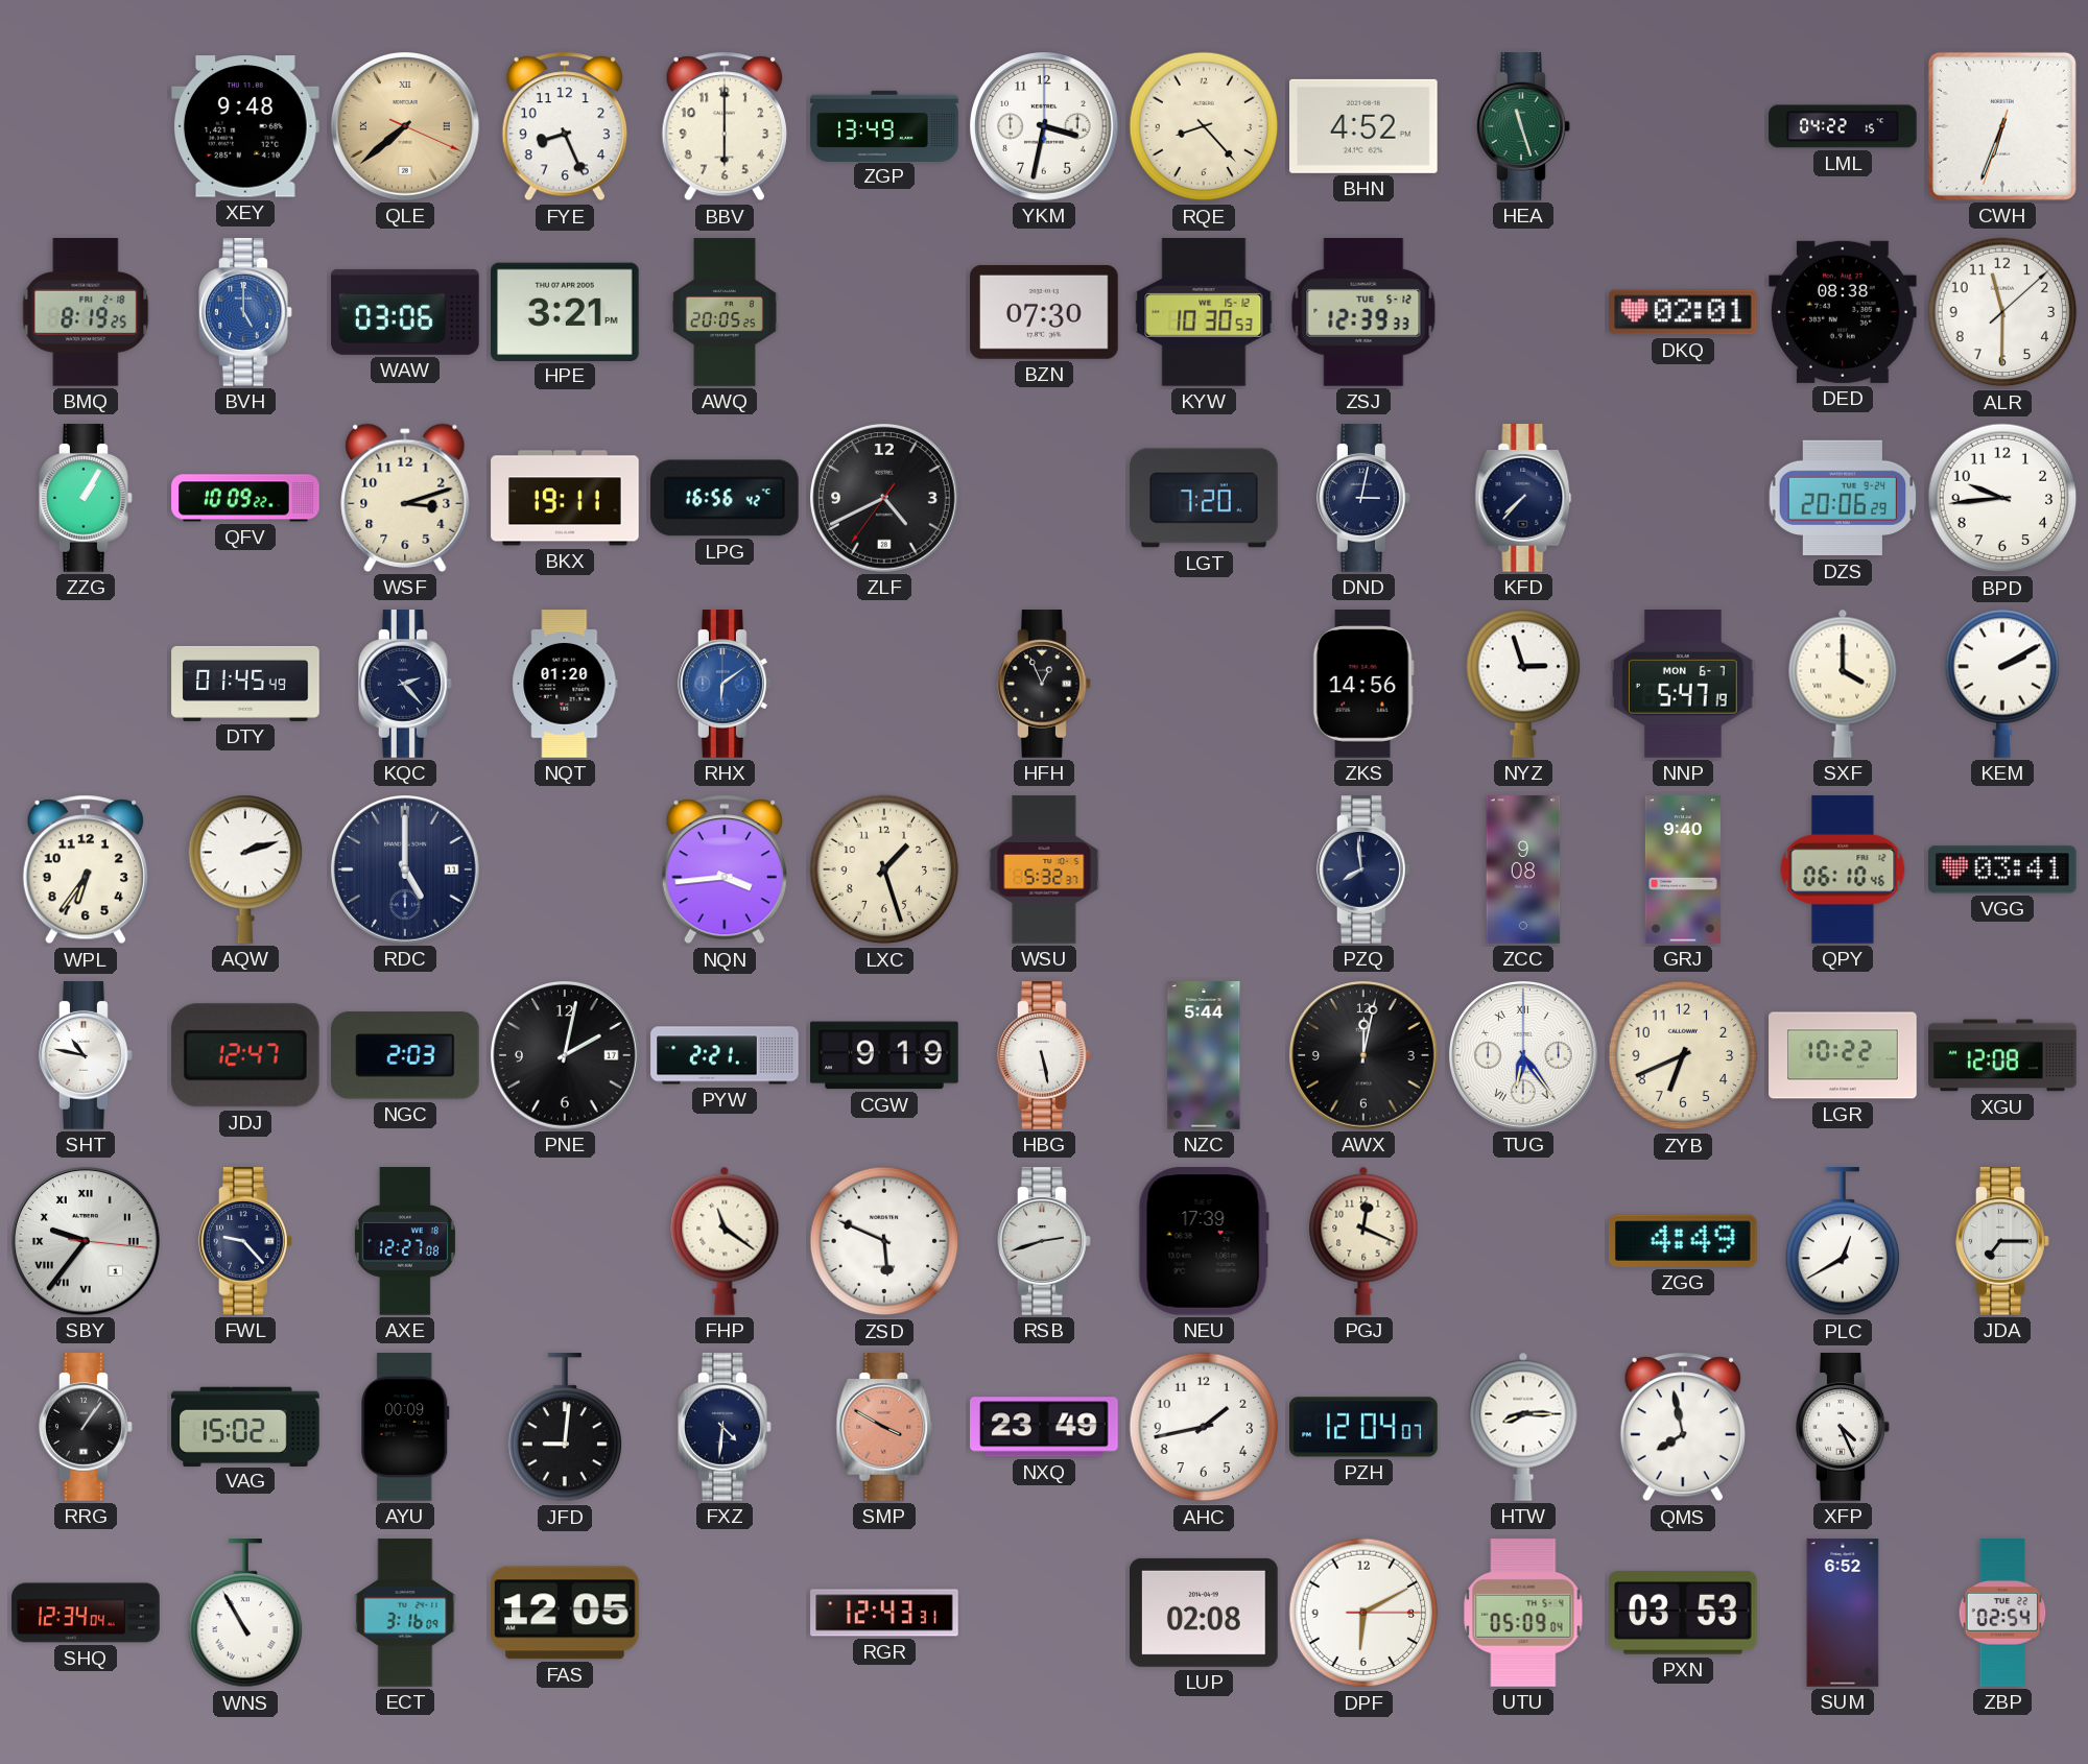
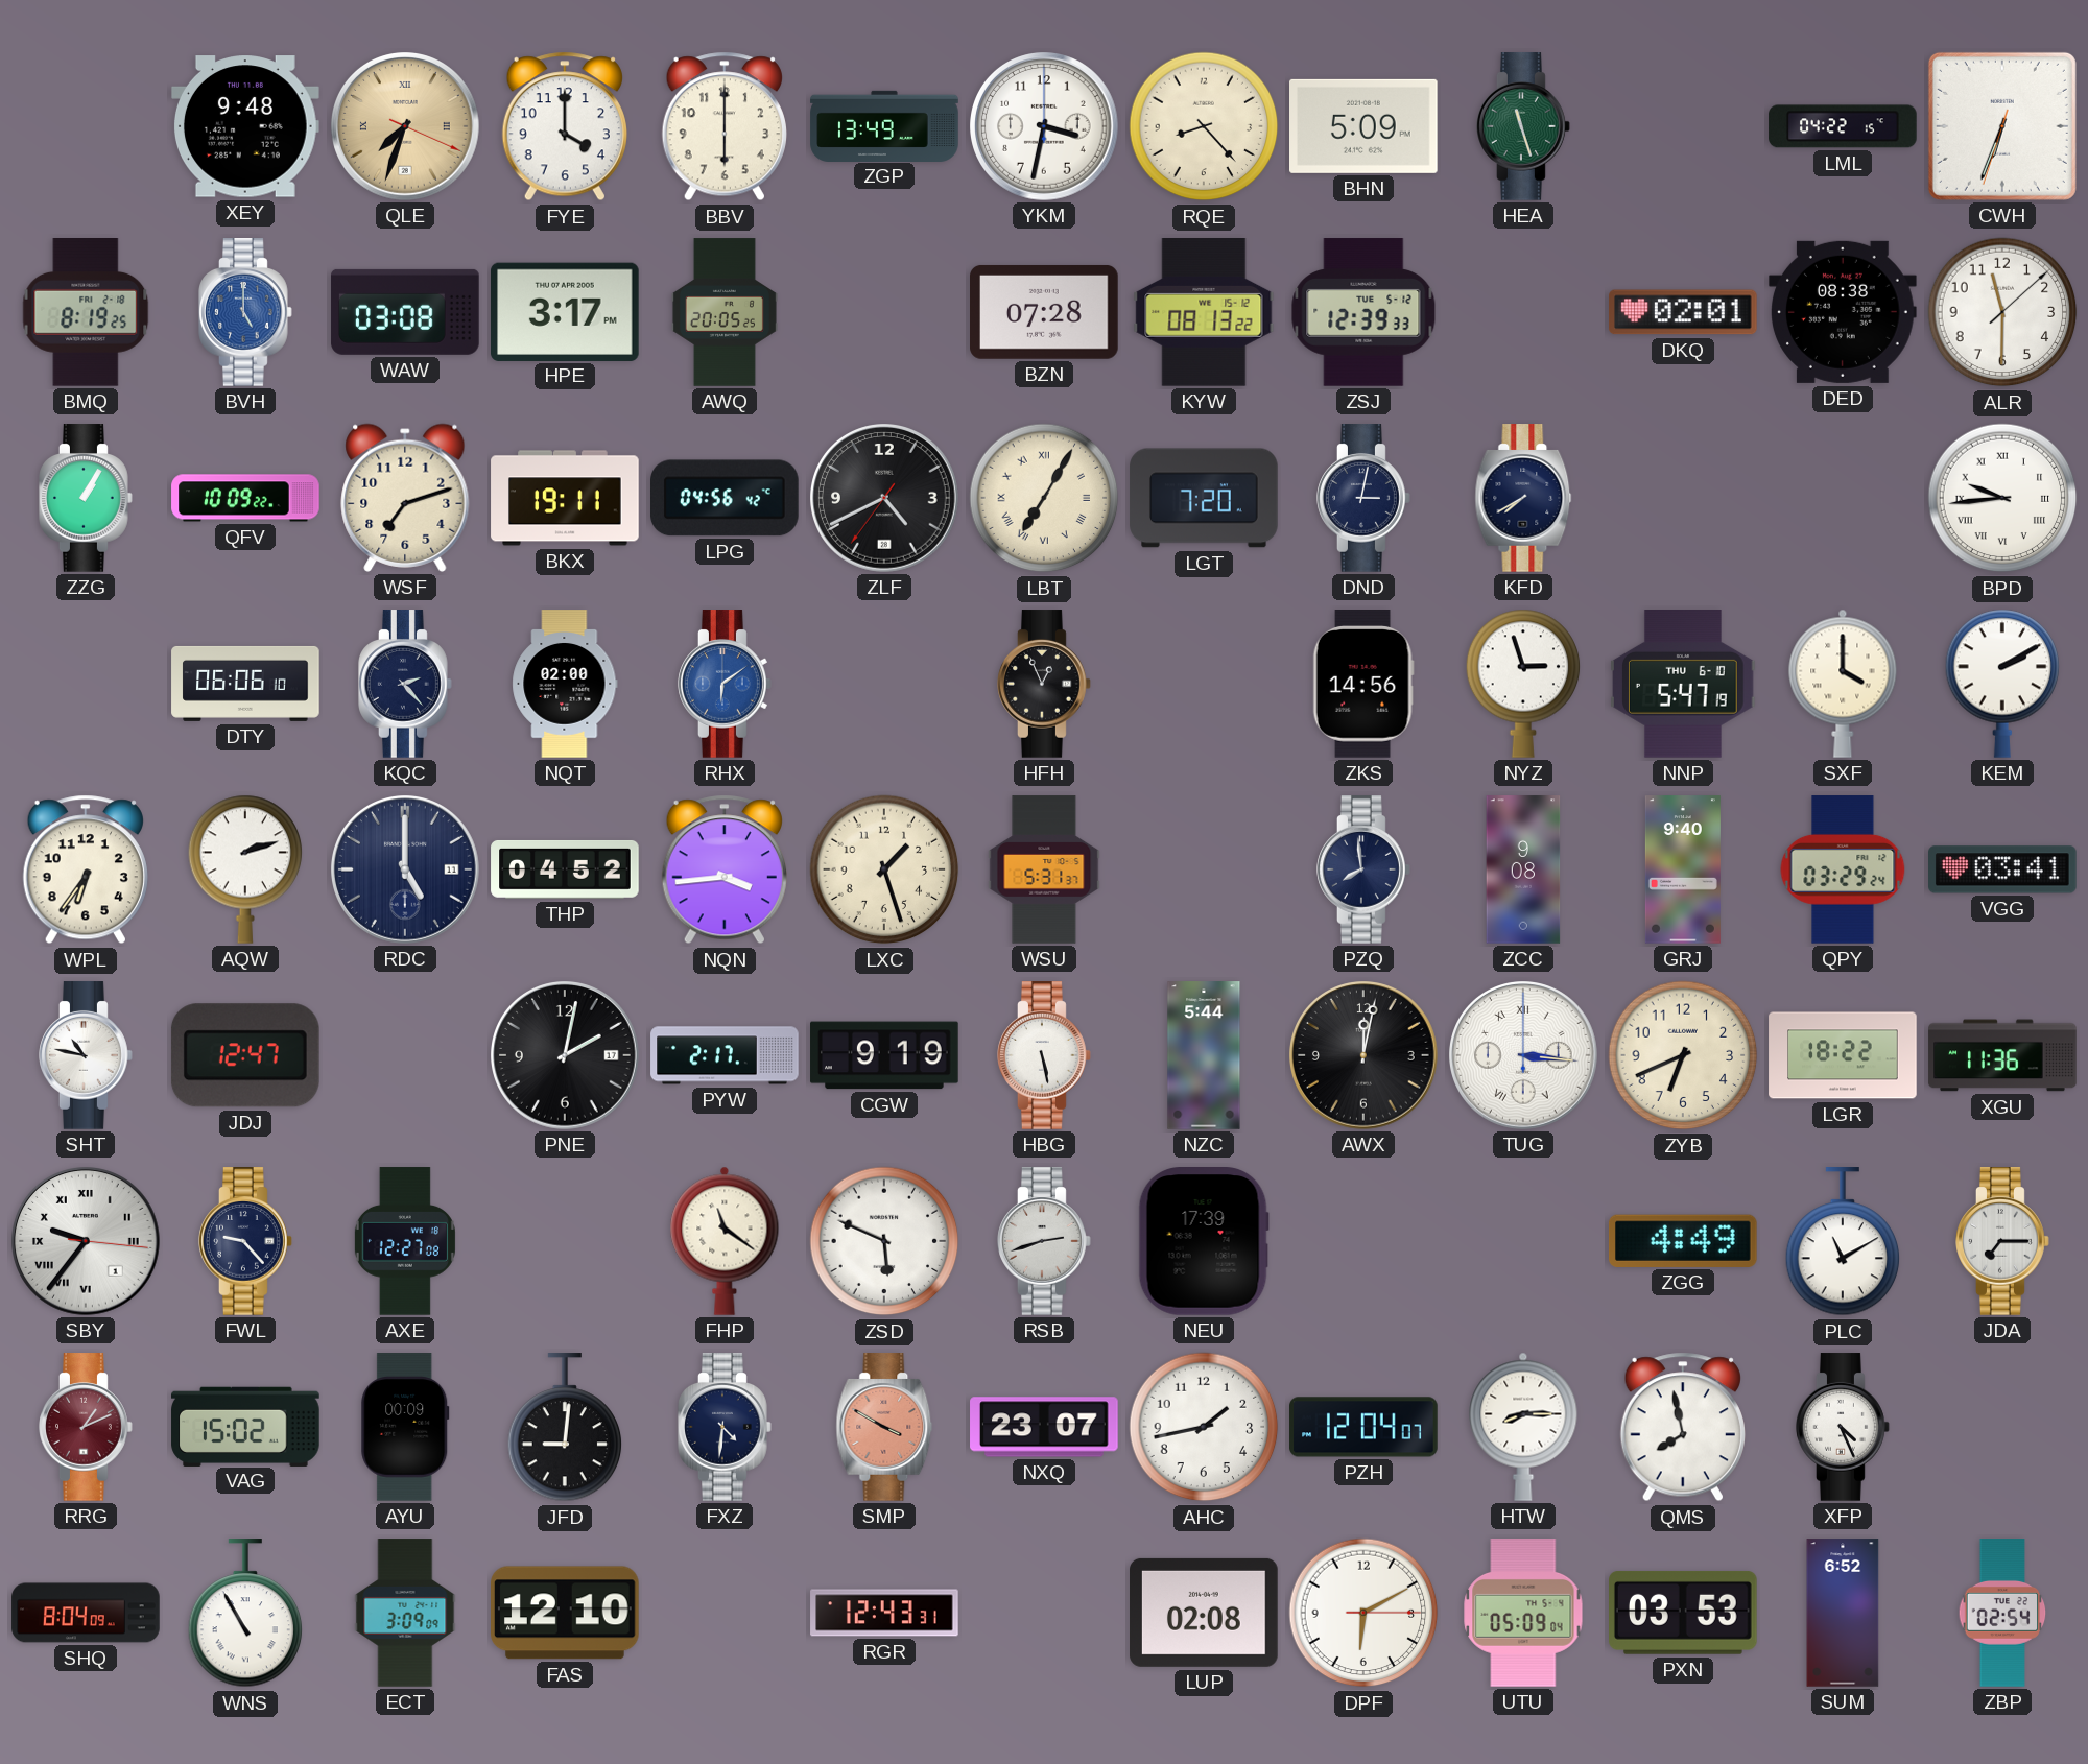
QLE: 7:38 -> 7:33 (406, 127)
FYE: 8:26 -> 4:00 (565, 126)
BHN: 4:52 -> 5:09 (1365, 126)
WAW: 03:06 -> 03:08 (405, 312)
HPE: 3:21 -> 3:17 (566, 311)
BZN: 07:30 -> 07:28 (1044, 312)
KYW: 10:30 -> 08:13 (1204, 313)
WSF: 3:12 -> 7:12 (405, 498)
LPG: 16:56 -> 04:56 (726, 498)
LBT: none -> 7:05 (1044, 498)
KFD: 7:37 -> 7:40 (1523, 498)
DZS: 20:06 -> none (1843, 498)
BPD numerals: Arabic -> Roman (2002, 498)
DTY: 01:45 -> 06:06 (245, 684)
NQT: 01:20 -> 02:00 (565, 684)
NNP date: MON 6-7 -> THU 6-10 (1684, 685)
THP: none -> 04:52 (565, 869)
WSU: 5:32 -> 5:31 (1044, 869)
QPY: 06:10 -> 03:29 (1843, 869)
NGC: 2:03 -> none (406, 1055)
PYW: 2:21 -> 2:17 (725, 1055)
TUG: 6:24 -> 3:16 (1524, 1056)
LGR: 10:22 -> 18:22 (1843, 1055)
XGU: 12:08 -> 11:36 (2002, 1055)
PGJ: 12:19 -> none (1363, 1241)
PLC: 12:40 -> 11:10 (1843, 1242)
RRG: 1:06 -> 1:11 (86, 1427)
RRG dial: black -> burgundy (86, 1427)
NXQ: 23:49 -> 23:07 (1044, 1427)
SHQ: 12:34 -> 8:04 (86, 1613)
ECT: 3:16 -> 3:09 (405, 1613)
FAS: 12:05 -> 12:10 (566, 1613)
